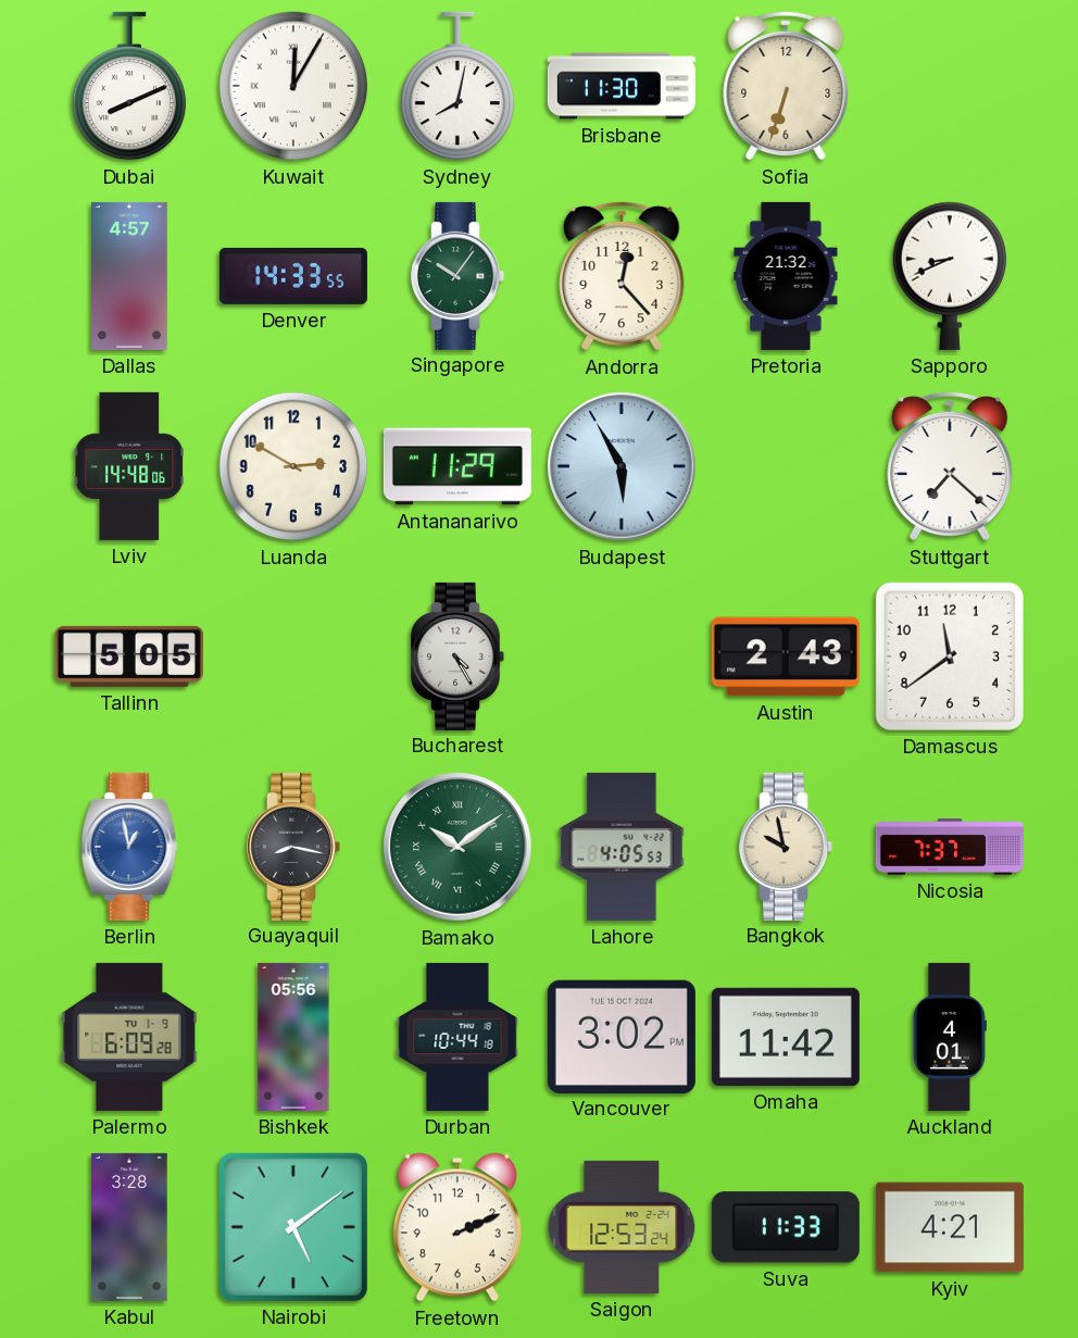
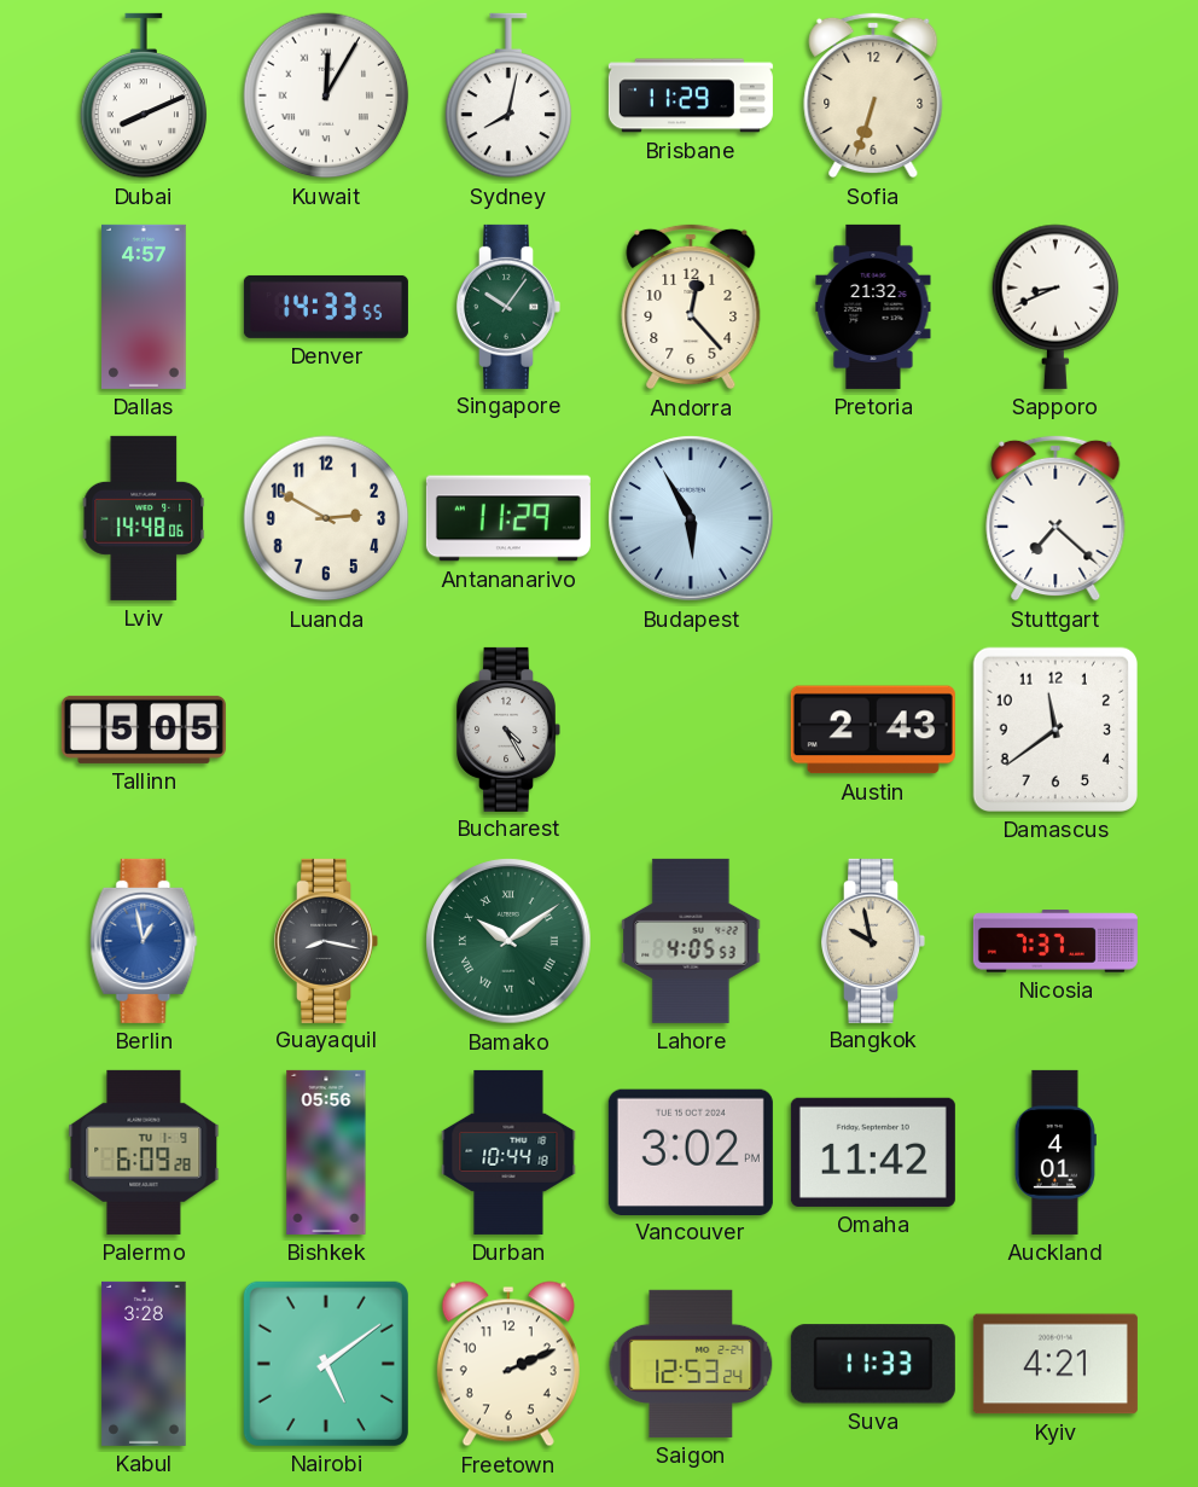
Brisbane: 11:30 -> 11:29 (691, 95)
